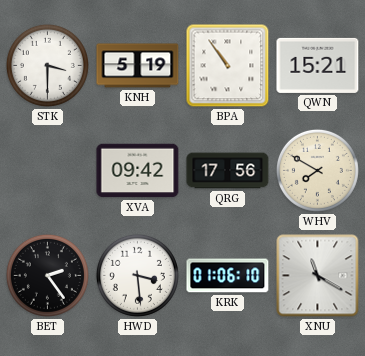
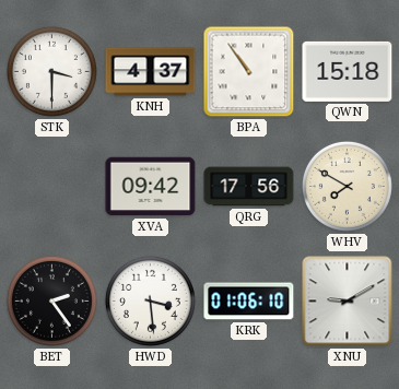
KNH: 5:19 -> 4:37 (151, 72)
QWN: 15:21 -> 15:18 (348, 71)
XNU: 11:20 -> 9:10 (348, 302)
